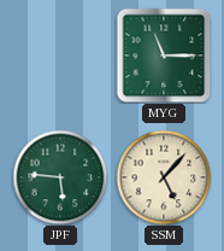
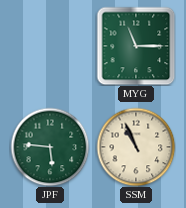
SSM: 5:07 -> 10:56 (136, 147)
